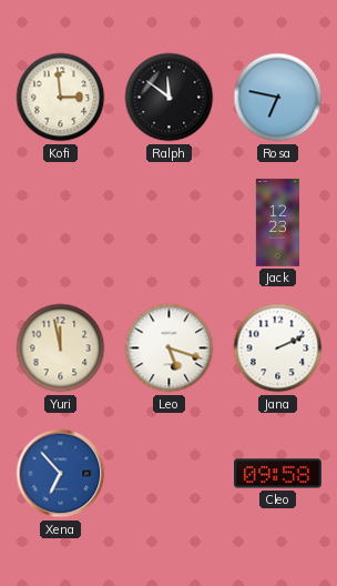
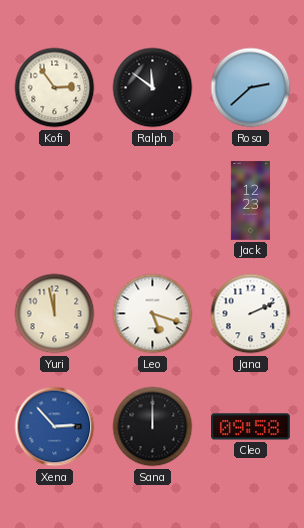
Kofi: 2:59 -> 2:54 (55, 88)
Rosa: 6:47 -> 2:38 (251, 88)
Xena: 6:53 -> 2:53 (55, 427)
Sana: none -> 12:00 (153, 427)
